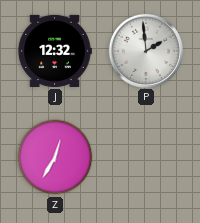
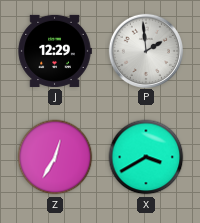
J: 12:32 -> 12:29 (55, 51)
X: none -> 3:40 (146, 157)
